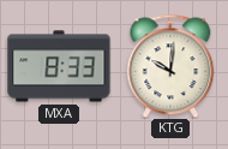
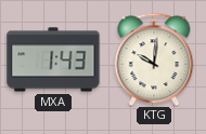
MXA: 8:33 -> 1:43 (53, 59)
